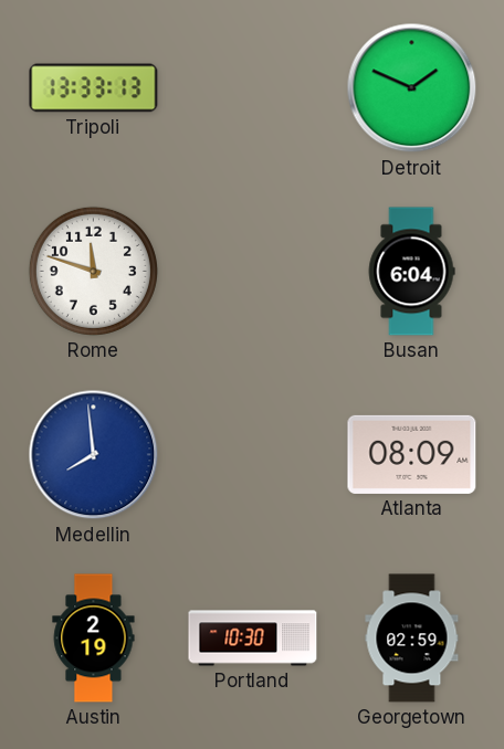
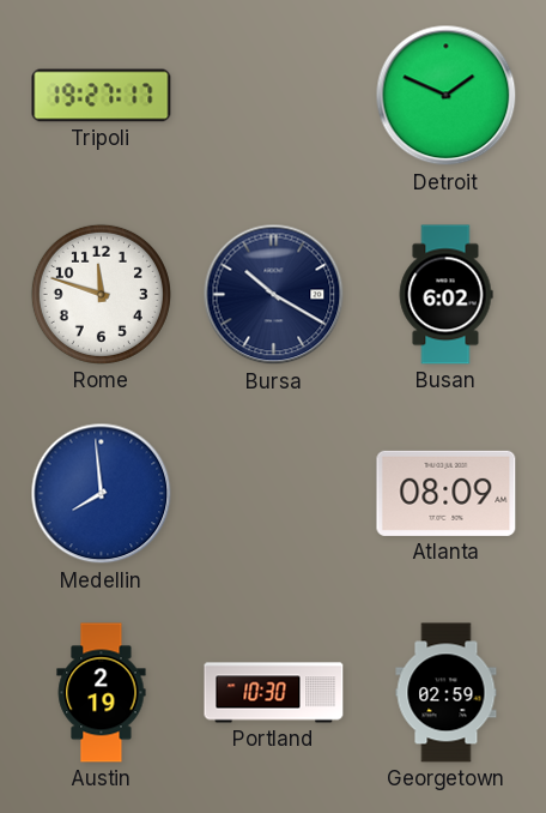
Tripoli: 13:33 -> 19:27 (102, 96)
Bursa: none -> 10:20 (274, 295)
Busan: 6:04 -> 6:02 (445, 295)
